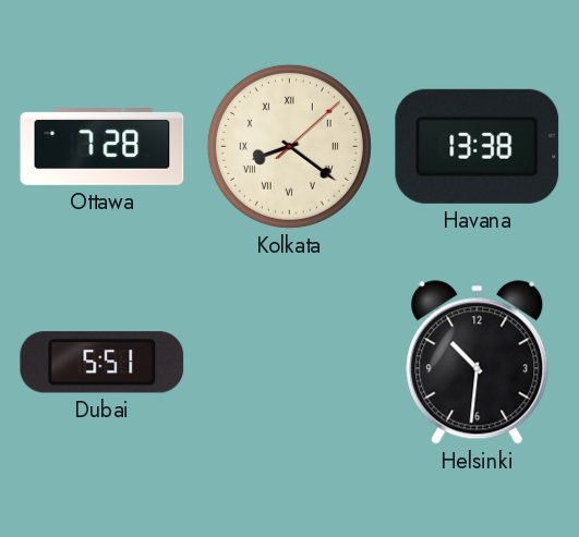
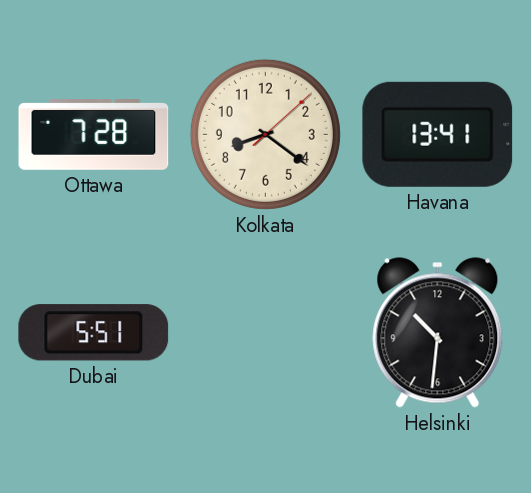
Kolkata numerals: Roman -> Arabic (265, 134)
Havana: 13:38 -> 13:41 (438, 134)
